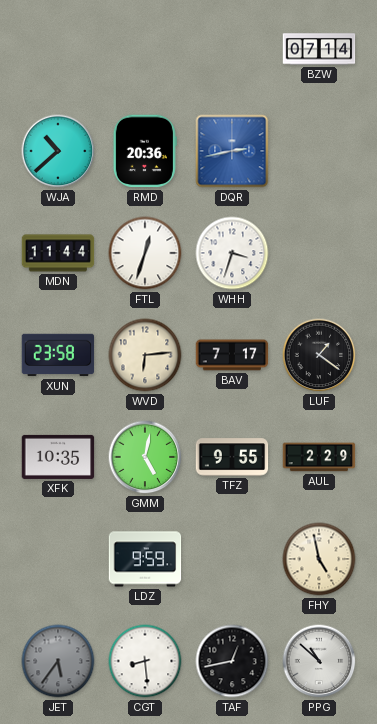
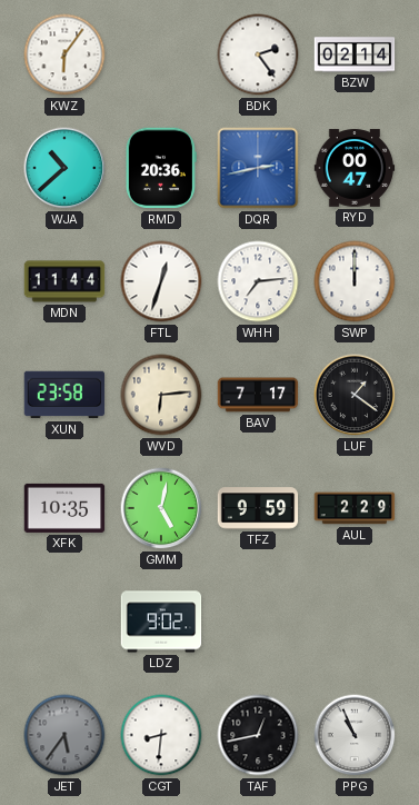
KWZ: none -> 6:06 (64, 54)
BDK: none -> 2:24 (258, 54)
BZW: 07:14 -> 02:14 (355, 54)
RYD: none -> 00:47 (355, 168)
WHH: 3:33 -> 7:14 (258, 281)
SWP: none -> 12:00 (355, 281)
TFZ: 9:55 -> 9:59 (258, 508)
LDZ: 9:59 -> 9:02 (161, 622)
FHY: 4:58 -> none (319, 559)
CGT: 8:29 -> 8:31 (161, 735)
PPG: 10:52 -> 10:56 (355, 735)
